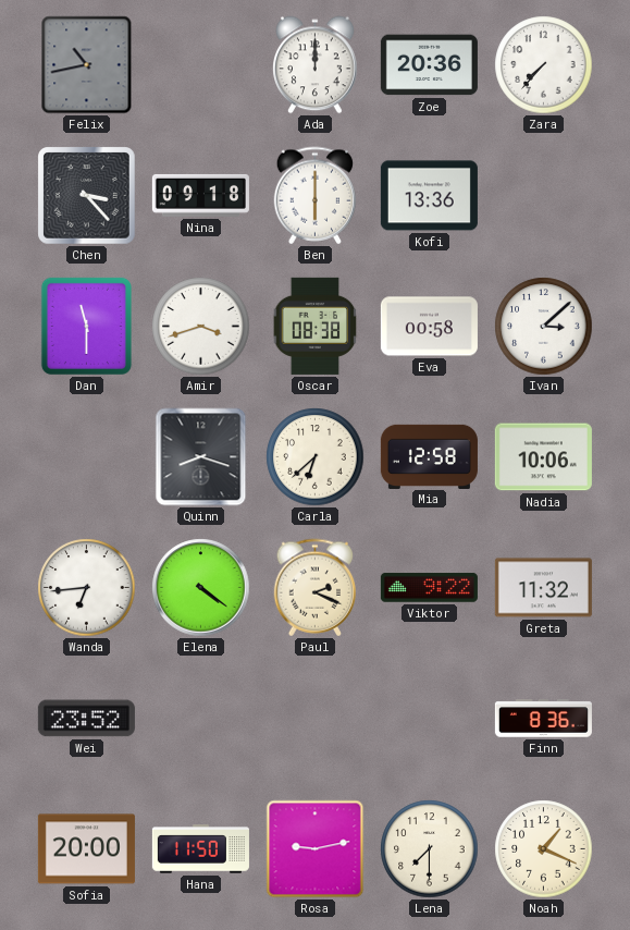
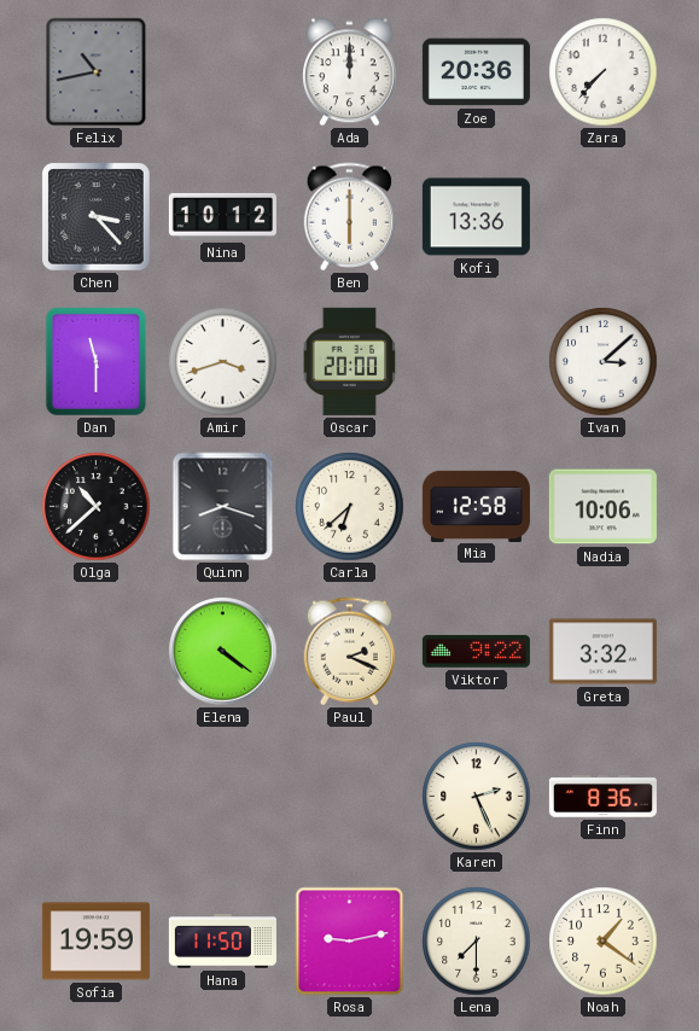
Nina: 09:18 -> 10:12 (222, 216)
Oscar: 08:38 -> 20:00 (350, 361)
Eva: 00:58 -> none (429, 327)
Olga: none -> 10:38 (97, 507)
Wanda: 6:44 -> none (87, 588)
Greta: 11:32 -> 3:32 (602, 652)
Wei: 23:52 -> none (86, 719)
Karen: none -> 2:26 (477, 797)
Sofia: 20:00 -> 19:59 (95, 942)
Noah: 1:19 -> 1:21 (604, 942)
